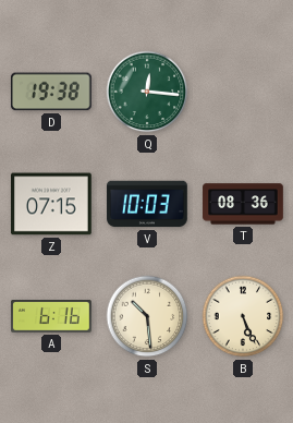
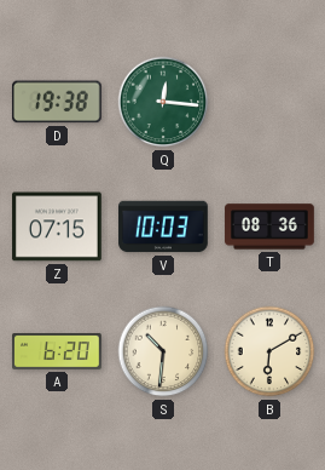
A: 6:16 -> 6:20 (57, 352)
S: 10:29 -> 10:31 (163, 351)
B: 5:26 -> 6:10 (269, 351)
